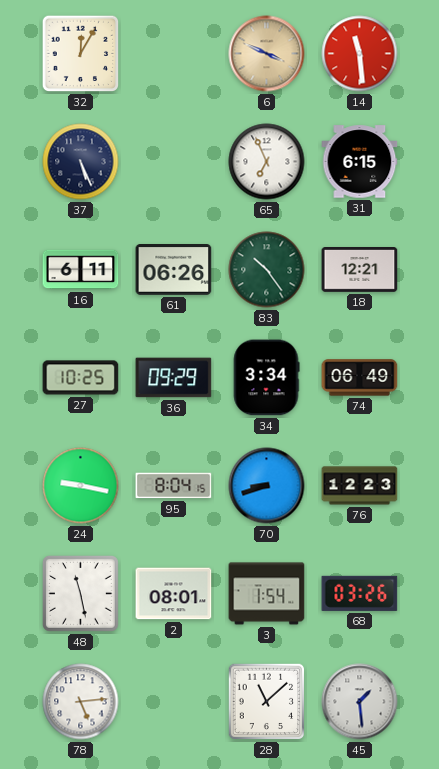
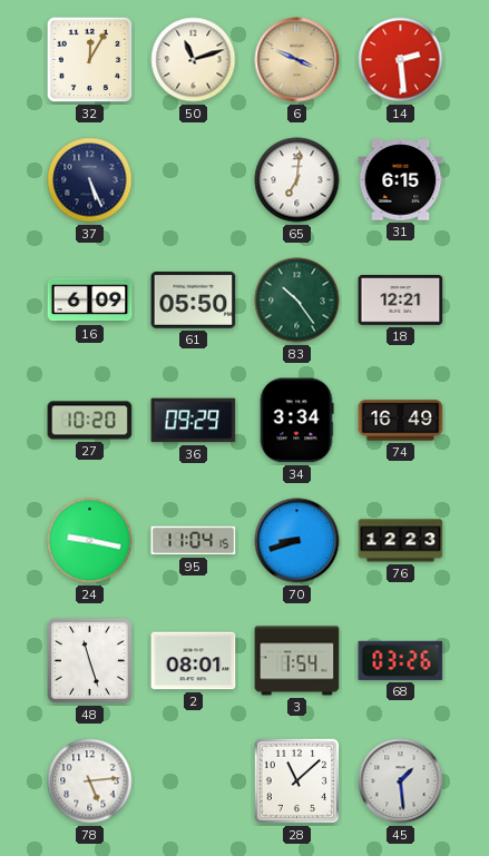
50: none -> 11:12 (194, 60)
14: 11:29 -> 2:29 (401, 60)
65: 6:56 -> 7:01 (297, 180)
16: 6:11 -> 6:09 (90, 301)
61: 06:26 -> 05:50 (194, 301)
27: 10:25 -> 10:20 (90, 421)
74: 06:49 -> 16:49 (401, 421)
95: 8:04 -> 11:04 (194, 541)
48: 11:28 -> 11:27 (89, 660)
